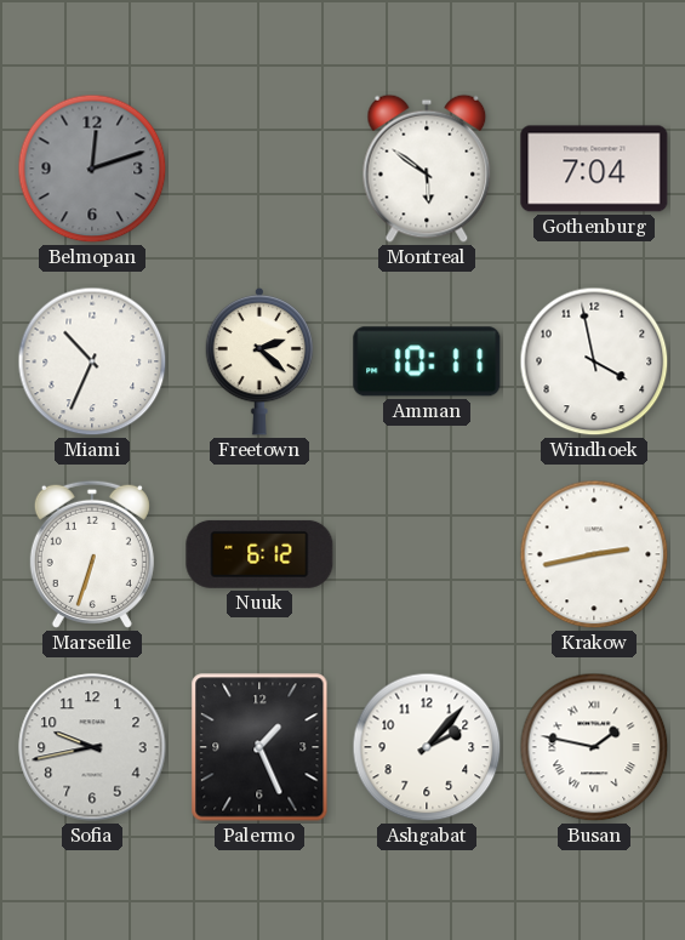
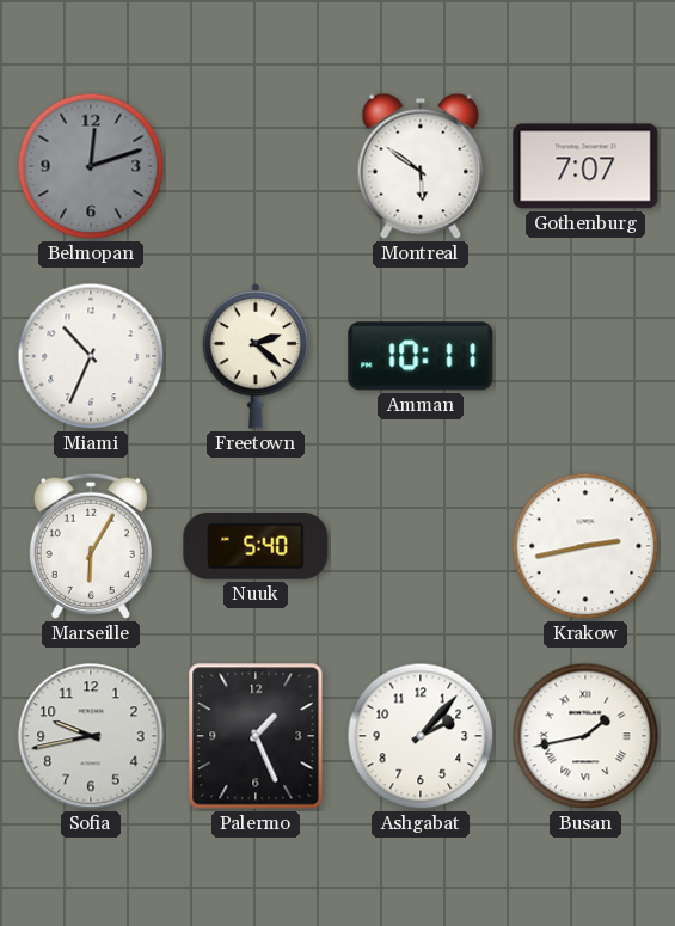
Gothenburg: 7:04 -> 7:07 (585, 166)
Windhoek: 3:58 -> none (594, 361)
Marseille: 6:33 -> 6:05 (91, 546)
Nuuk: 6:12 -> 5:40 (256, 546)
Busan: 1:47 -> 1:43 (585, 736)
